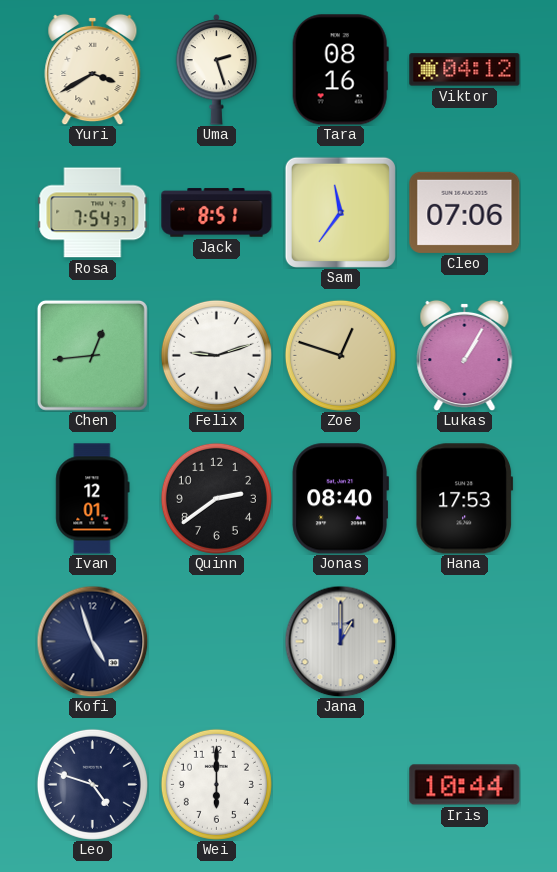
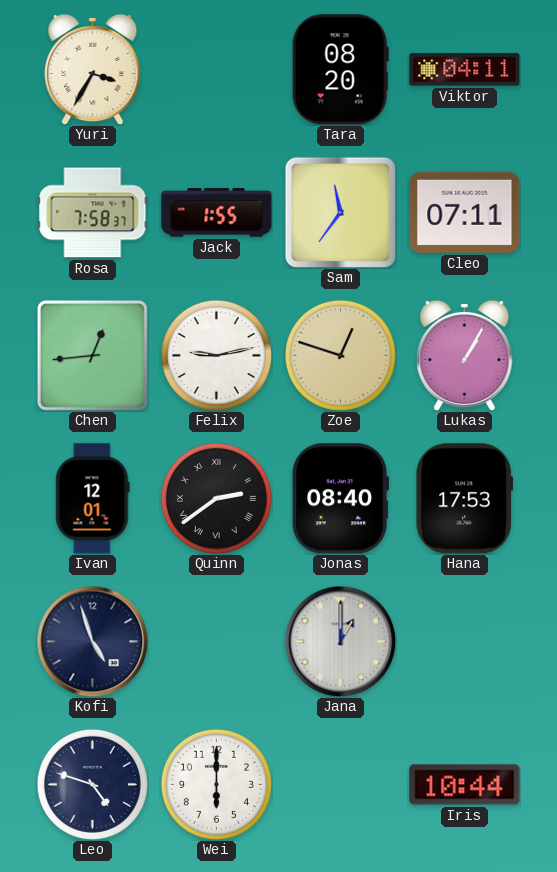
Yuri: 3:40 -> 3:35 (93, 69)
Uma: 2:27 -> none (217, 70)
Tara: 08:16 -> 08:20 (340, 70)
Viktor: 04:12 -> 04:11 (465, 70)
Rosa: 7:54 -> 7:58 (93, 213)
Jack: 8:51 -> 1:55 (217, 213)
Cleo: 07:06 -> 07:11 (465, 212)
Felix: 9:12 -> 9:13 (216, 355)
Quinn numerals: Arabic -> Roman (216, 498)
